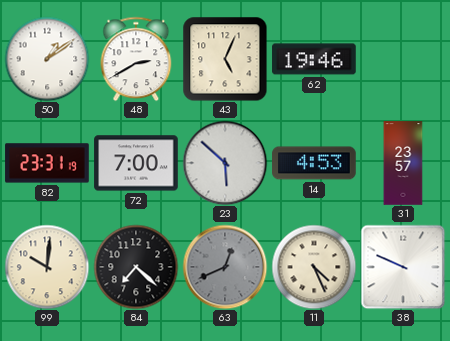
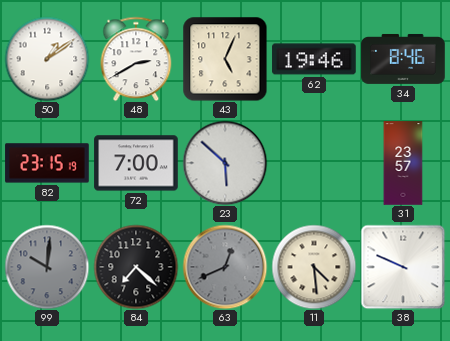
34: none -> 8:46 (403, 59)
82: 23:31 -> 23:15 (47, 163)
14: 4:53 -> none (314, 163)
99 dial: cream -> grey (47, 267)
11: 4:26 -> 4:29 (314, 267)
